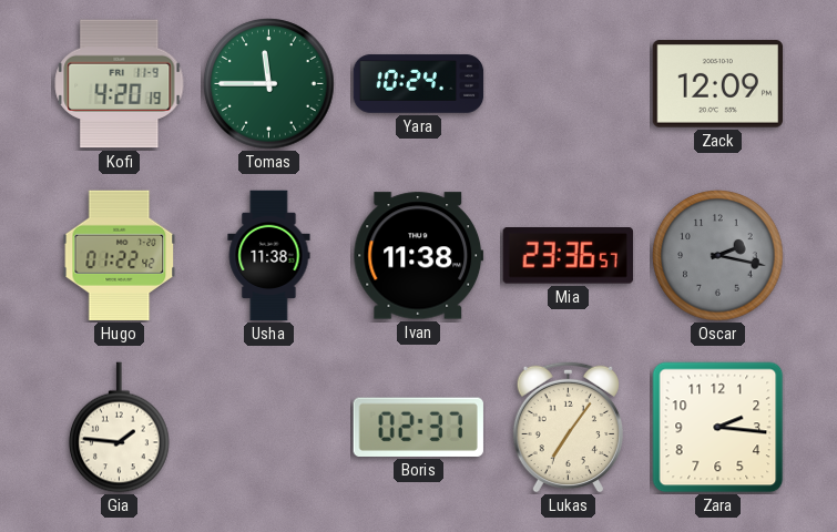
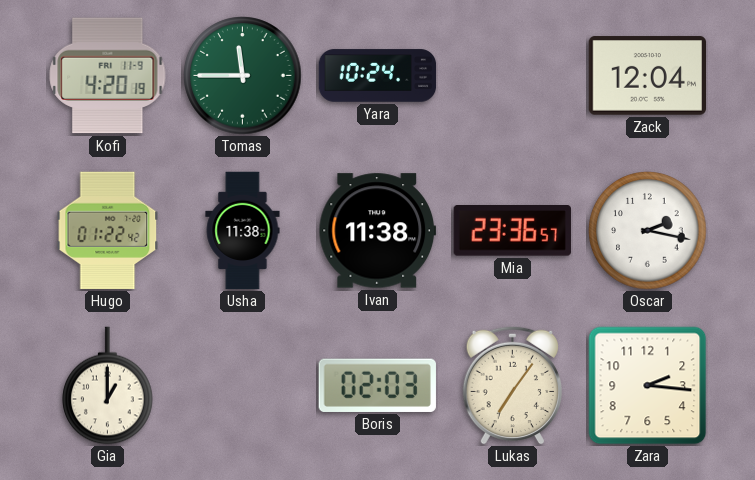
Zack: 12:09 -> 12:04 (648, 76)
Oscar dial: grey -> white (648, 231)
Gia: 1:46 -> 1:00 (108, 386)
Boris: 02:37 -> 02:03 (377, 385)
